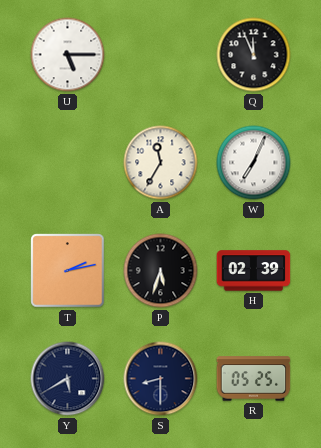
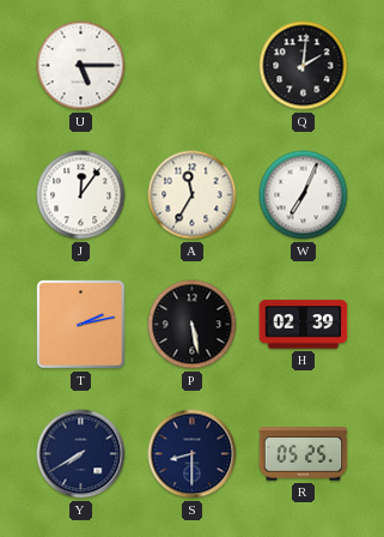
Q: 11:56 -> 2:01 (304, 66)
J: none -> 12:06 (81, 195)
P: 5:33 -> 5:28 (193, 325)
Y: 5:40 -> 7:40 (81, 454)
